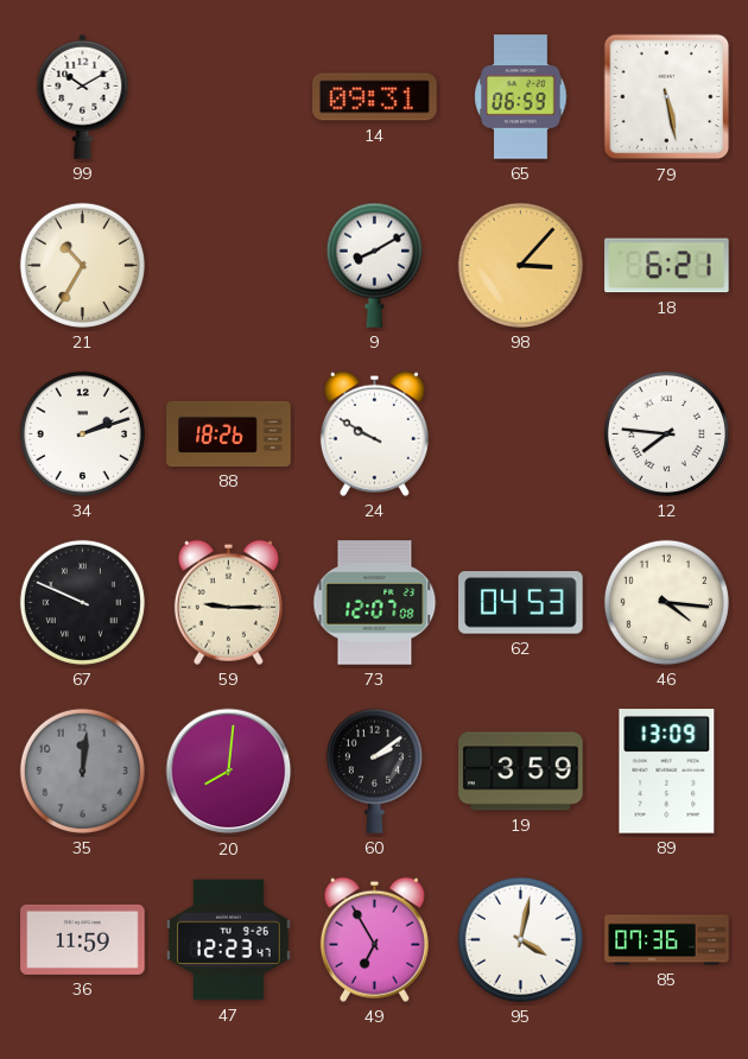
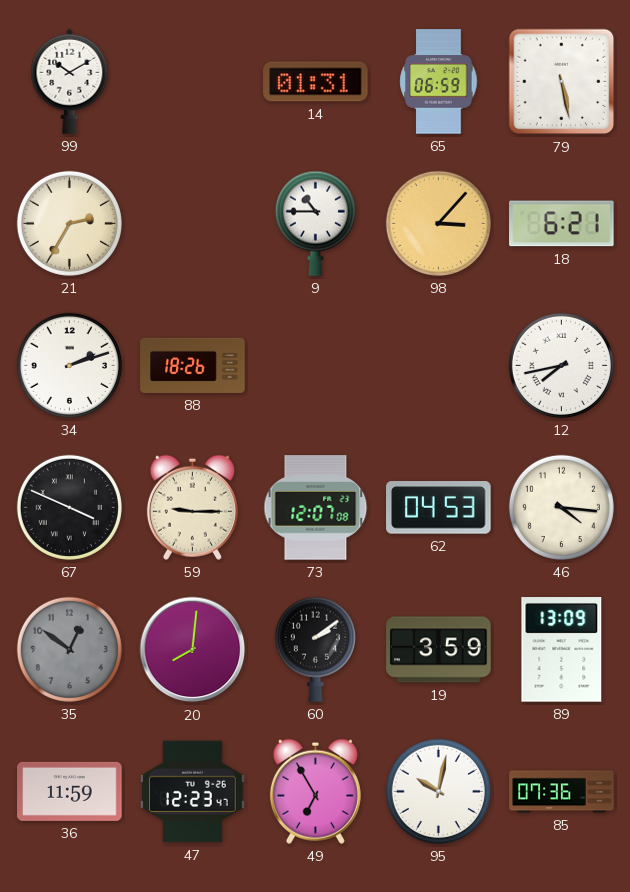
14: 09:31 -> 01:31 (316, 82)
21: 10:35 -> 2:35 (69, 223)
9: 8:10 -> 10:45 (315, 223)
24: 9:50 -> none (374, 433)
12: 7:46 -> 7:43 (561, 365)
67: 9:49 -> 3:49 (69, 507)
35: 12:01 -> 12:51 (69, 649)
95: 4:02 -> 10:02 (438, 791)
